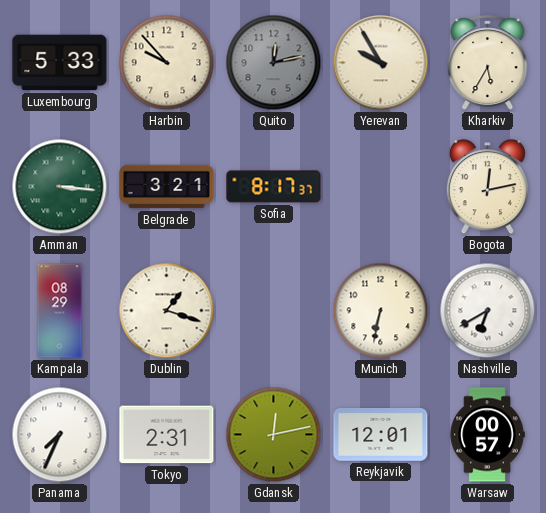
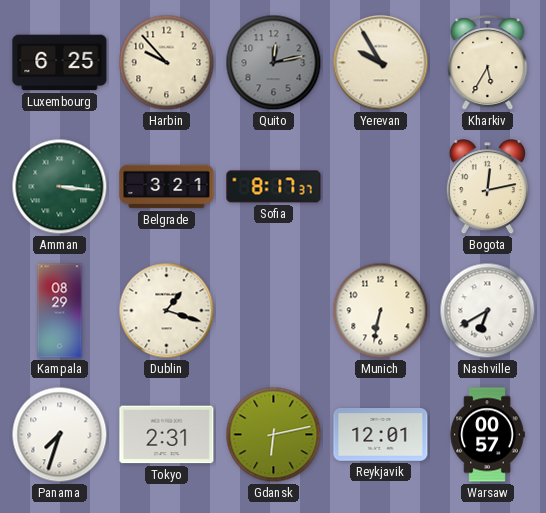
Luxembourg: 5:33 -> 6:25 (60, 63)
Panama: 7:34 -> 7:33 (60, 435)
Gdansk: 12:13 -> 6:13 (274, 435)
